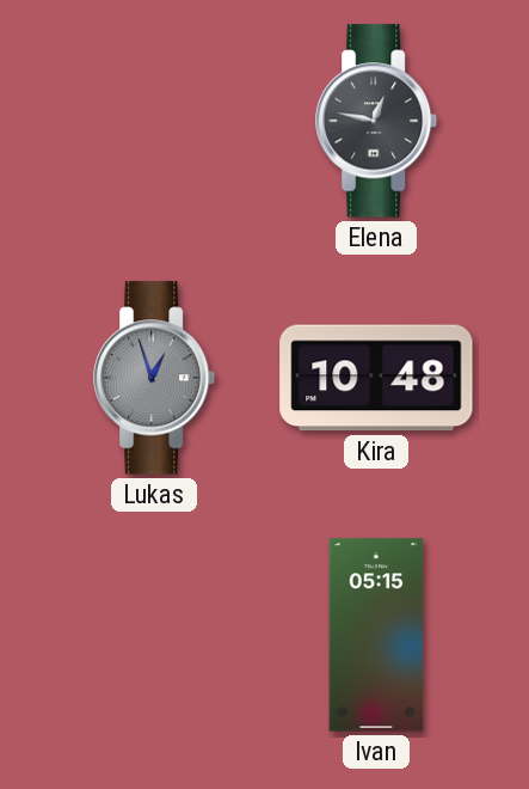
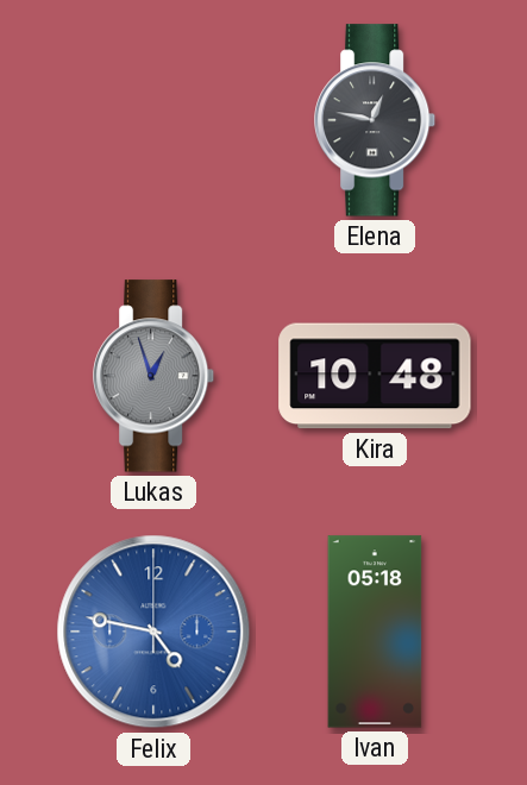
Felix: none -> 4:47 (153, 632)
Ivan: 05:15 -> 05:18 (375, 632)
